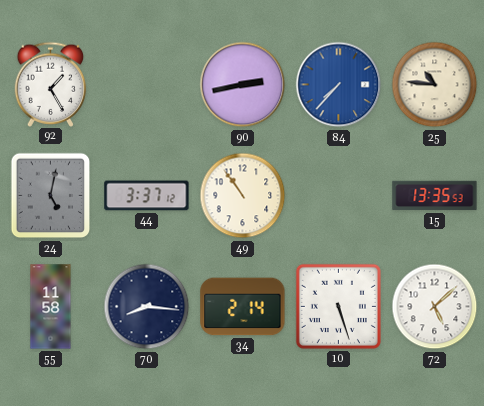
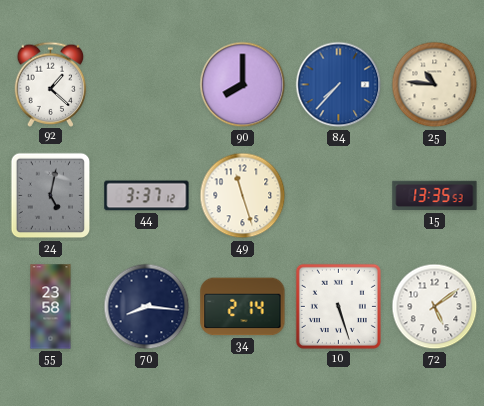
92: 1:25 -> 1:22 (51, 84)
90: 2:43 -> 8:00 (243, 85)
49: 10:54 -> 11:27 (243, 196)
55: 11:58 -> 23:58 (51, 307)
72: 5:08 -> 5:09 (435, 307)
